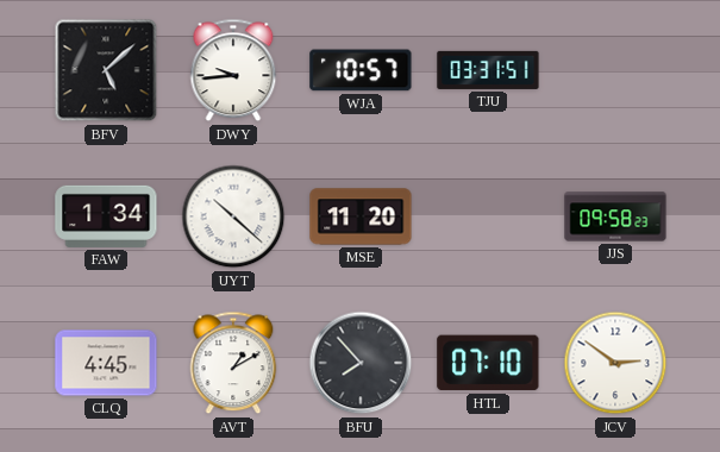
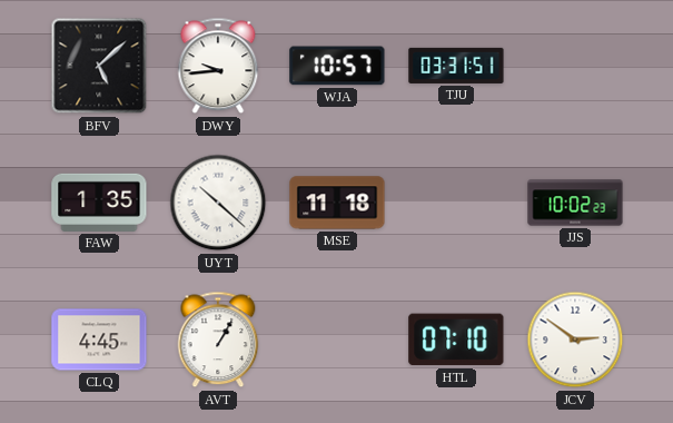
FAW: 1:34 -> 1:35 (99, 203)
MSE: 11:20 -> 11:18 (337, 203)
JJS: 09:58 -> 10:02 (575, 203)
AVT: 1:10 -> 1:05 (218, 340)
BFU: 7:53 -> none (361, 363)
